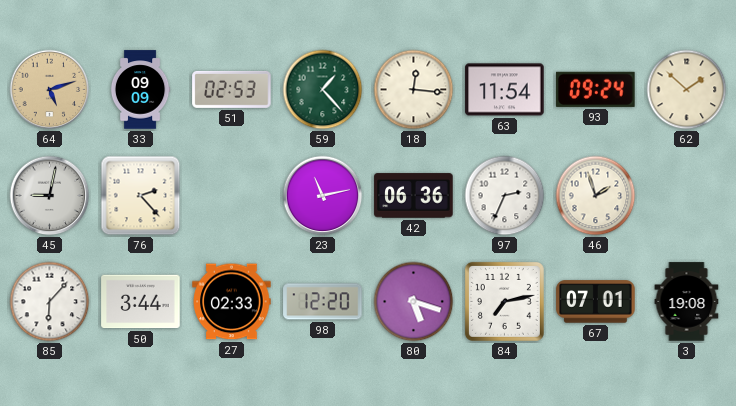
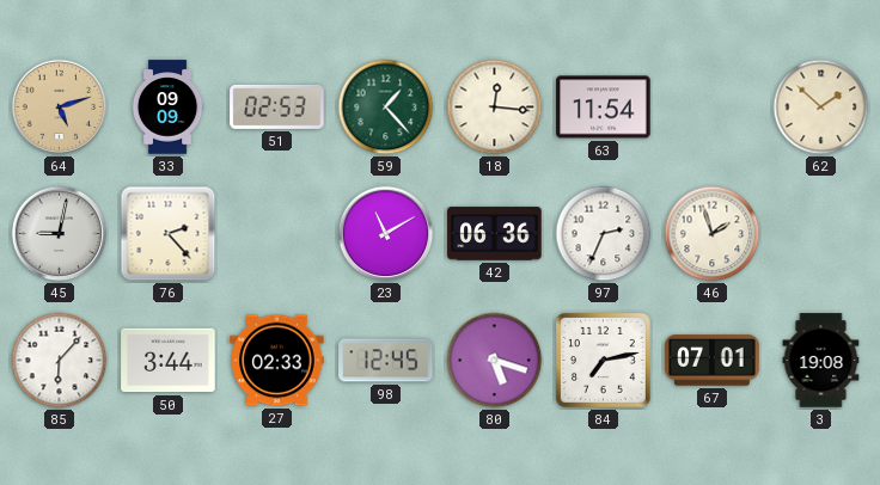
93: 09:24 -> none (596, 89)
23: 11:13 -> 11:10 (386, 234)
98: 12:20 -> 12:45 (386, 361)
